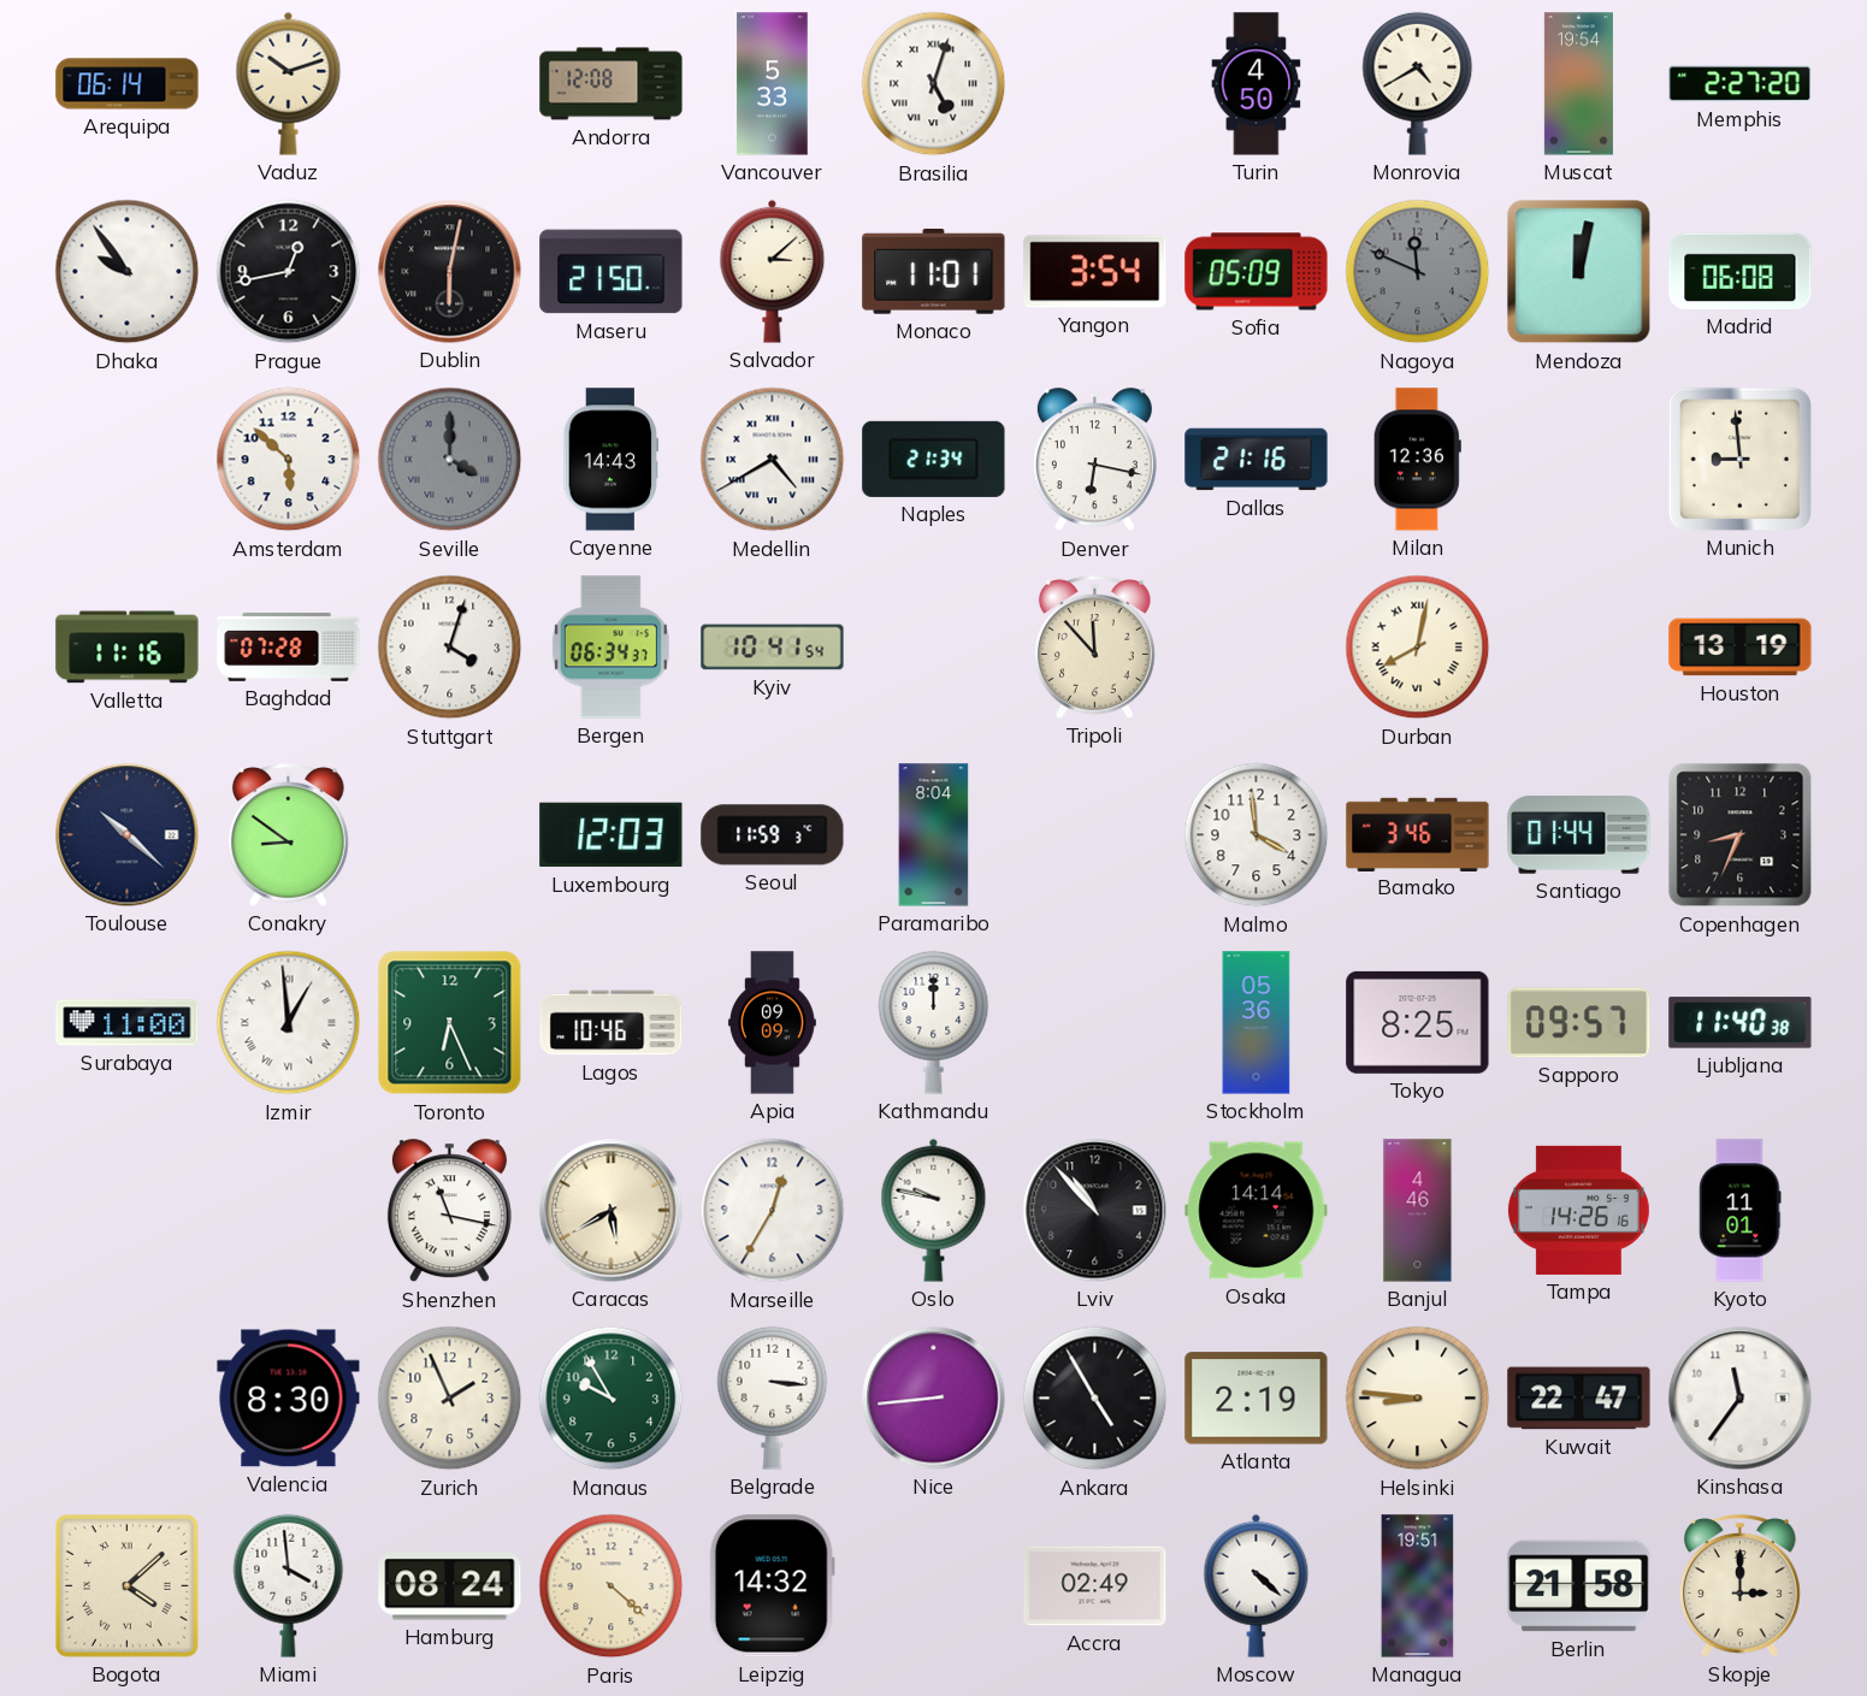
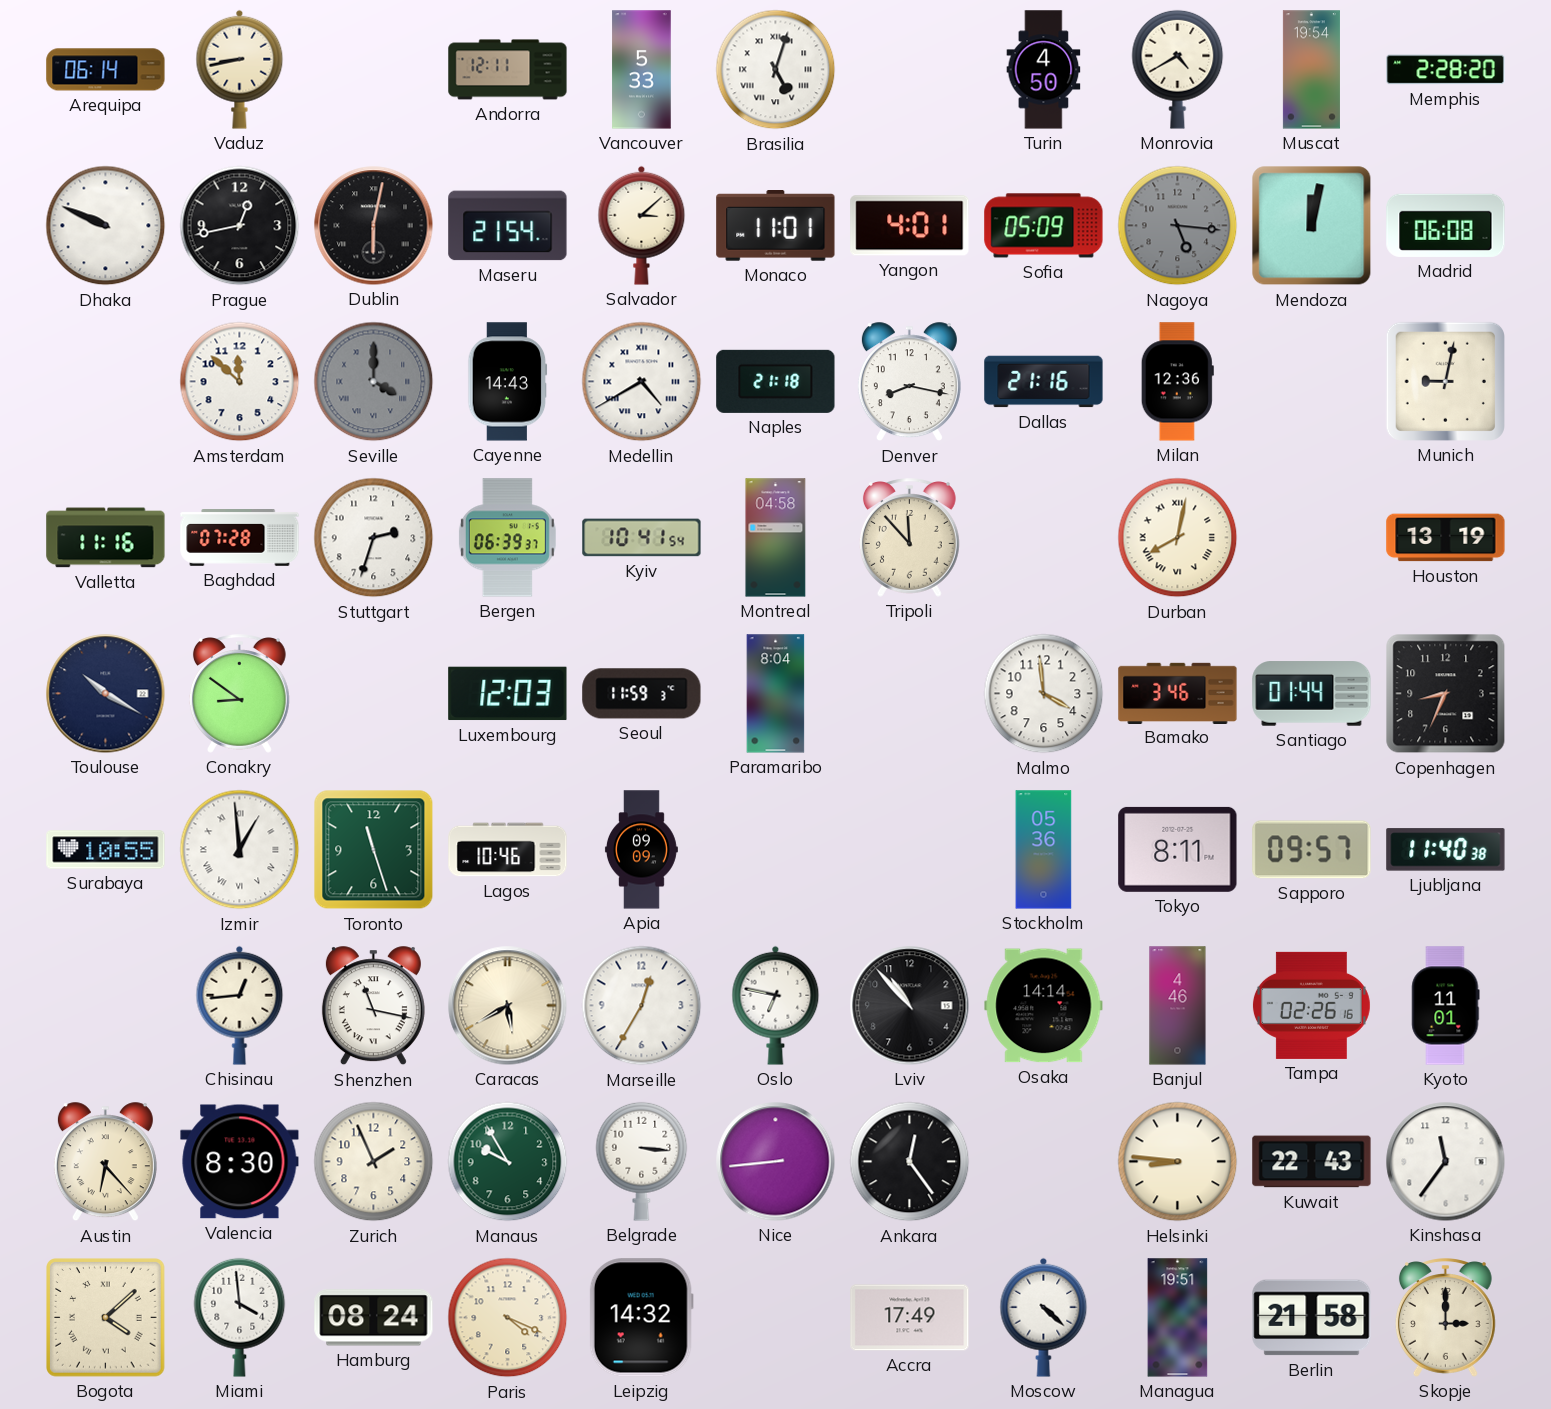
Vaduz: 10:12 -> 8:43 (240, 69)
Andorra: 12:08 -> 12:11 (508, 70)
Memphis: 2:27 -> 2:28 (1446, 70)
Dhaka: 9:54 -> 9:49 (106, 226)
Maseru: 21:50 -> 21:54 (508, 226)
Yangon: 3:54 -> 4:01 (910, 226)
Nagoya: 11:49 -> 5:16 (1178, 226)
Amsterdam: 5:52 -> 11:52 (240, 382)
Naples: 21:34 -> 21:18 (776, 381)
Denver: 6:17 -> 8:17 (909, 382)
Munich: 8:59 -> 9:02 (1445, 381)
Stuttgart: 4:03 -> 2:33 (374, 538)
Bergen: 06:34 -> 06:39 (507, 538)
Montreal: none -> 04:58 (776, 538)
Toulouse: 10:22 -> 10:20 (106, 694)
Surabaya: 11:00 -> 10:55 (106, 850)
Toronto: 6:26 -> 11:27 (374, 850)
Kathmandu: 12:00 -> none (934, 1022)
Tokyo: 8:25 -> 8:11 (1178, 849)
Chisinau: none -> 12:44 (240, 1005)
Oslo: 9:47 -> 6:47 (776, 1005)
Tampa: 14:26 -> 02:26 (1311, 1005)
Austin: none -> 6:23 (105, 1162)
Ankara: 4:55 -> 12:24 (910, 1162)
Atlanta: 2:19 -> none (1257, 1399)
Kuwait: 22:47 -> 22:43 (1312, 1162)
Paris: 4:22 -> 4:19 (508, 1318)
Accra: 02:49 -> 17:49 (910, 1318)
